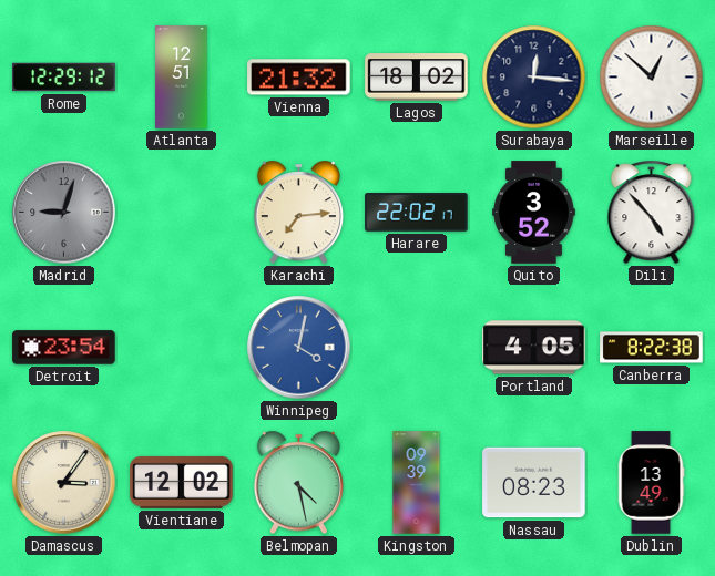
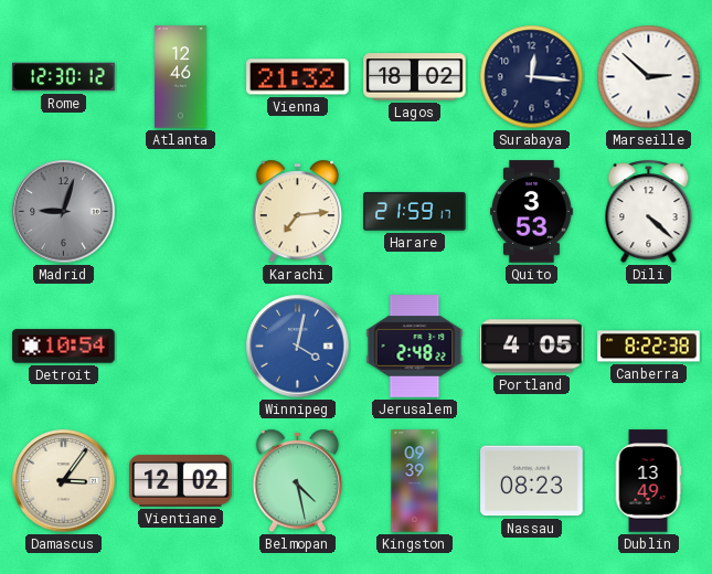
Rome: 12:29 -> 12:30 (64, 77)
Atlanta: 12:51 -> 12:46 (181, 77)
Marseille: 12:52 -> 2:52 (649, 77)
Harare: 22:02 -> 21:59 (415, 212)
Quito: 3:52 -> 3:53 (532, 212)
Dili: 4:53 -> 4:22 (649, 212)
Detroit: 23:54 -> 10:54 (64, 347)
Jerusalem: none -> 2:48 (415, 347)
